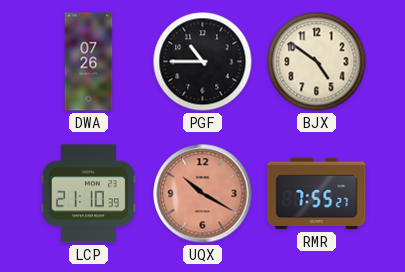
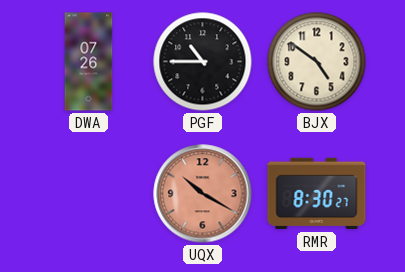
LCP: 21:10 -> none (88, 194)
RMR: 7:55 -> 8:30 (317, 194)
